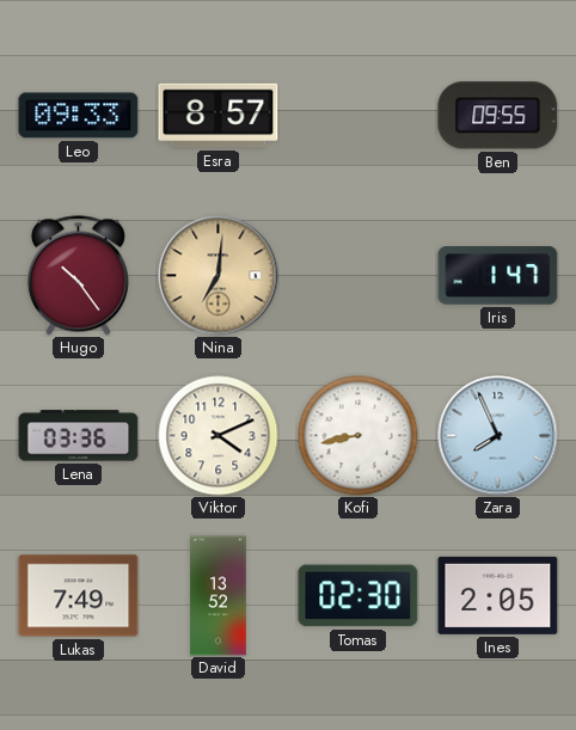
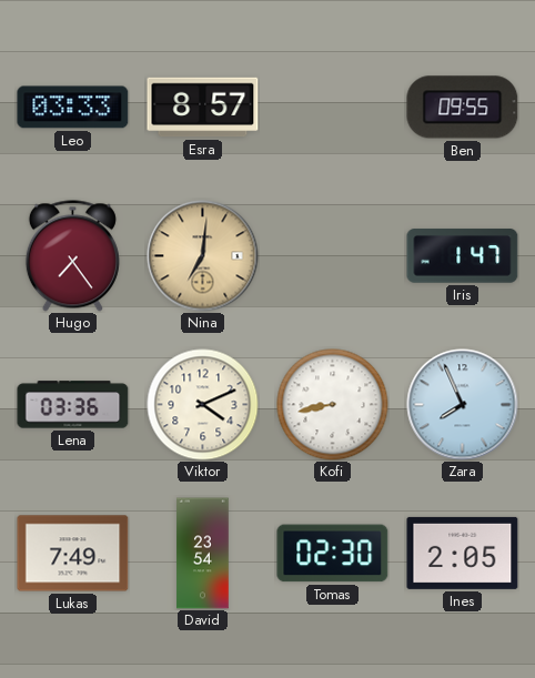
Leo: 09:33 -> 03:33 (73, 108)
Hugo: 10:24 -> 7:24 (72, 256)
David: 13:52 -> 23:54 (203, 554)
